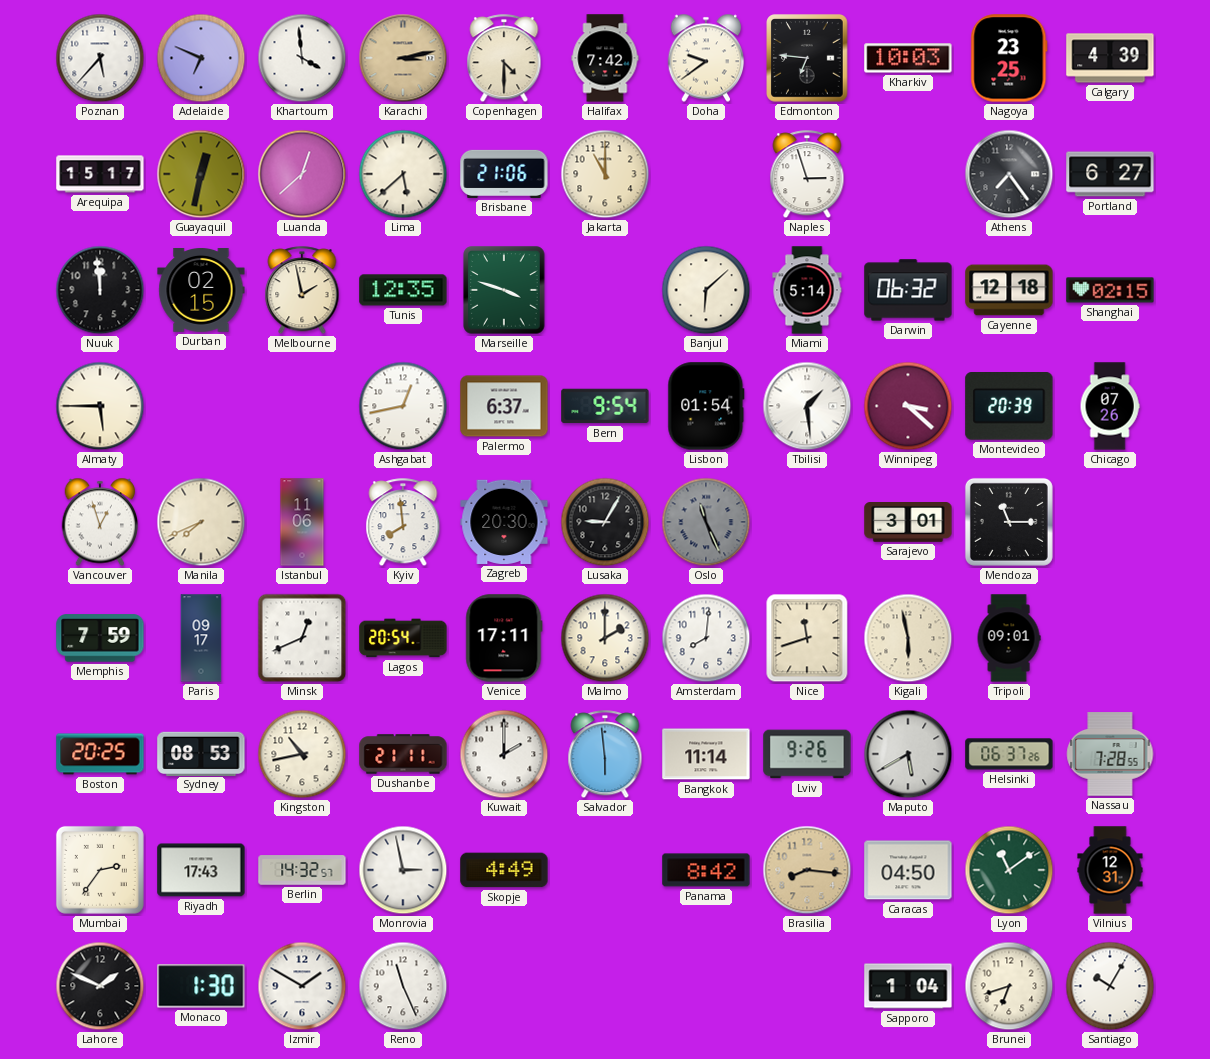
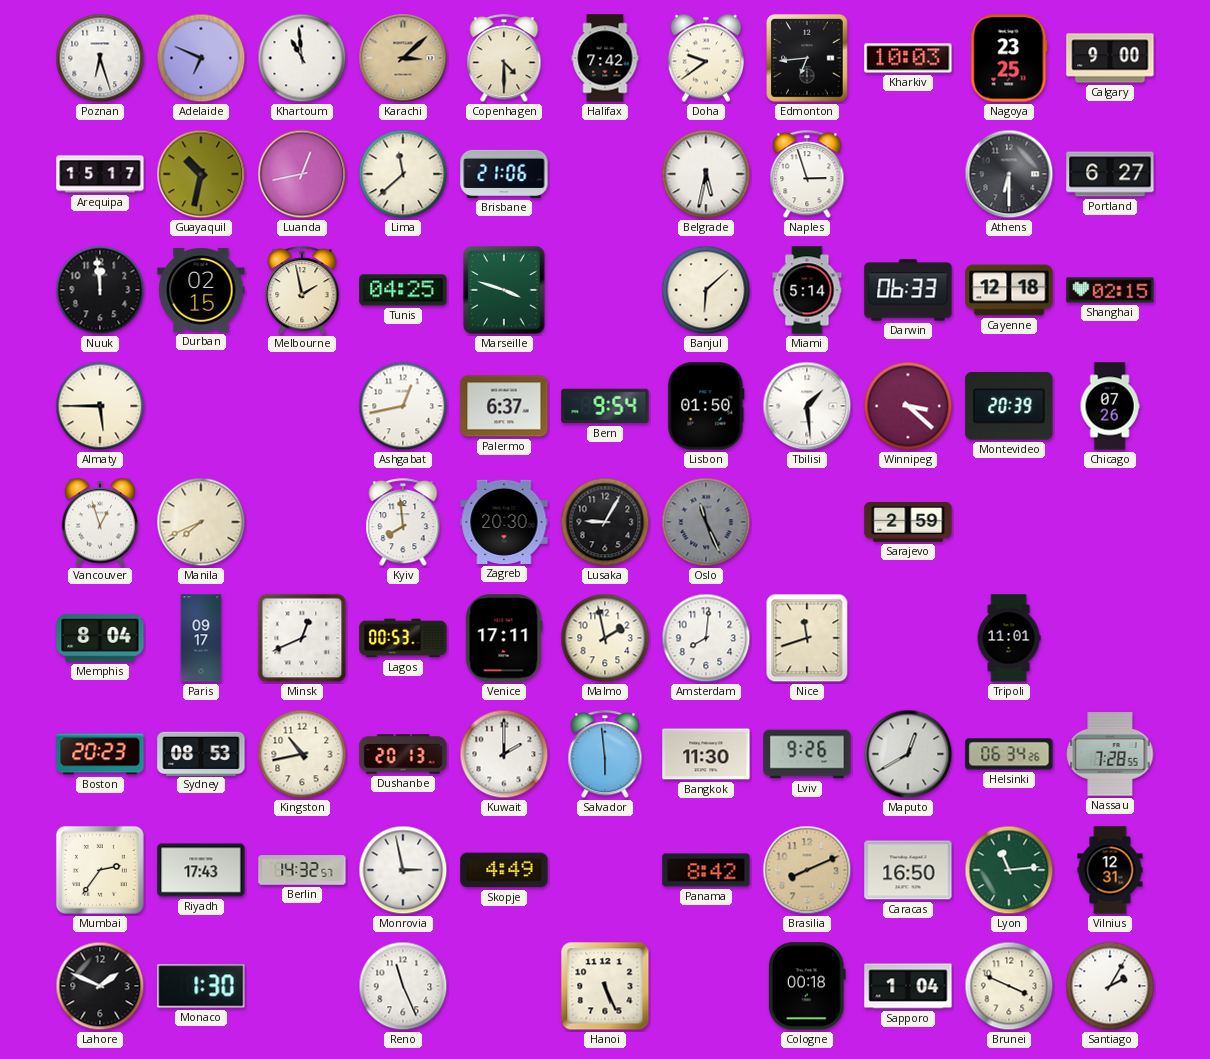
Poznan: 5:37 -> 6:27 (100, 58)
Khartoum: 3:59 -> 10:59 (302, 58)
Karachi: 3:13 -> 3:08 (403, 58)
Edmonton: 6:46 -> 6:44 (807, 58)
Calgary: 4:39 -> 9:00 (1110, 58)
Guayaquil: 12:32 -> 10:32 (201, 174)
Luanda: 12:38 -> 12:43 (302, 174)
Lima: 5:38 -> 11:38 (403, 174)
Jakarta: 11:00 -> none (605, 174)
Belgrade: none -> 5:32 (706, 174)
Athens: 7:24 -> 6:30 (1009, 174)
Tunis: 12:35 -> 04:25 (403, 290)
Darwin: 06:32 -> 06:33 (908, 290)
Lisbon: 01:54 -> 01:50 (706, 406)
Istanbul: 11:06 -> none (302, 522)
Sarajevo: 3:01 -> 2:59 (908, 523)
Mendoza: 11:15 -> none (1009, 522)
Memphis: 7:59 -> 8:04 (100, 638)
Lagos: 20:54 -> 00:53 (403, 638)
Malmo: 2:00 -> 1:58 (605, 638)
Kigali: 5:58 -> none (908, 638)
Tripoli: 09:01 -> 11:01 (1009, 638)
Boston: 20:25 -> 20:23 (100, 754)
Dushanbe: 21:11 -> 20:13 (403, 754)
Bangkok: 11:14 -> 11:30 (706, 754)
Maputo: 5:40 -> 12:40 (908, 754)
Helsinki: 06:37 -> 06:34 (1009, 754)
Brasilia: 8:16 -> 8:11 (807, 870)
Caracas: 04:50 -> 16:50 (908, 870)
Lyon: 11:09 -> 11:14 (1009, 870)
Izmir: 1:50 -> none (302, 986)
Hanoi: none -> 5:26 (605, 986)
Cologne: none -> 00:18 (807, 986)
Brunei: 6:42 -> 3:49 (1009, 986)
Santiago: 10:05 -> 2:05 (1110, 986)
